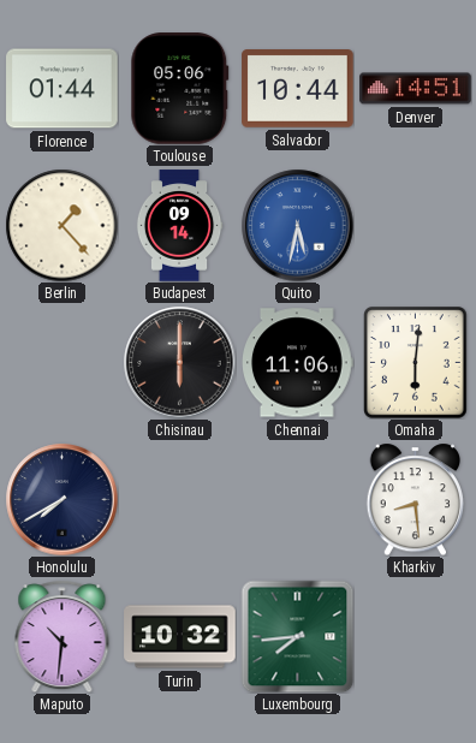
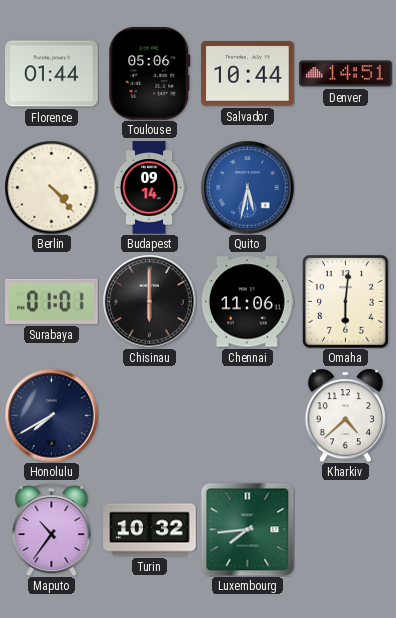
Berlin: 1:23 -> 4:23 (51, 187)
Surabaya: none -> 01:01 (52, 301)
Kharkiv: 8:29 -> 4:38 (345, 415)
Maputo: 10:31 -> 10:36 (52, 529)
